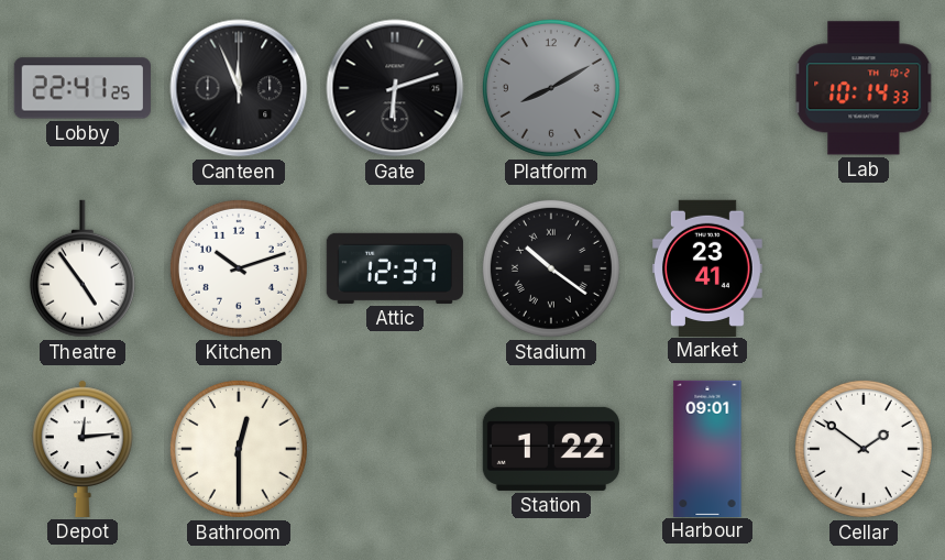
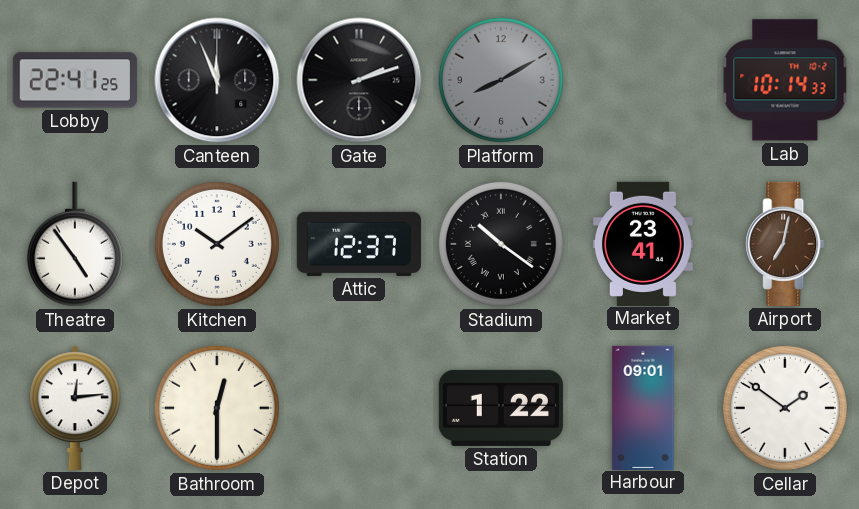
Gate: 6:12 -> 2:12 (359, 80)
Kitchen: 10:12 -> 10:09 (217, 244)
Airport: none -> 7:02 (785, 244)
